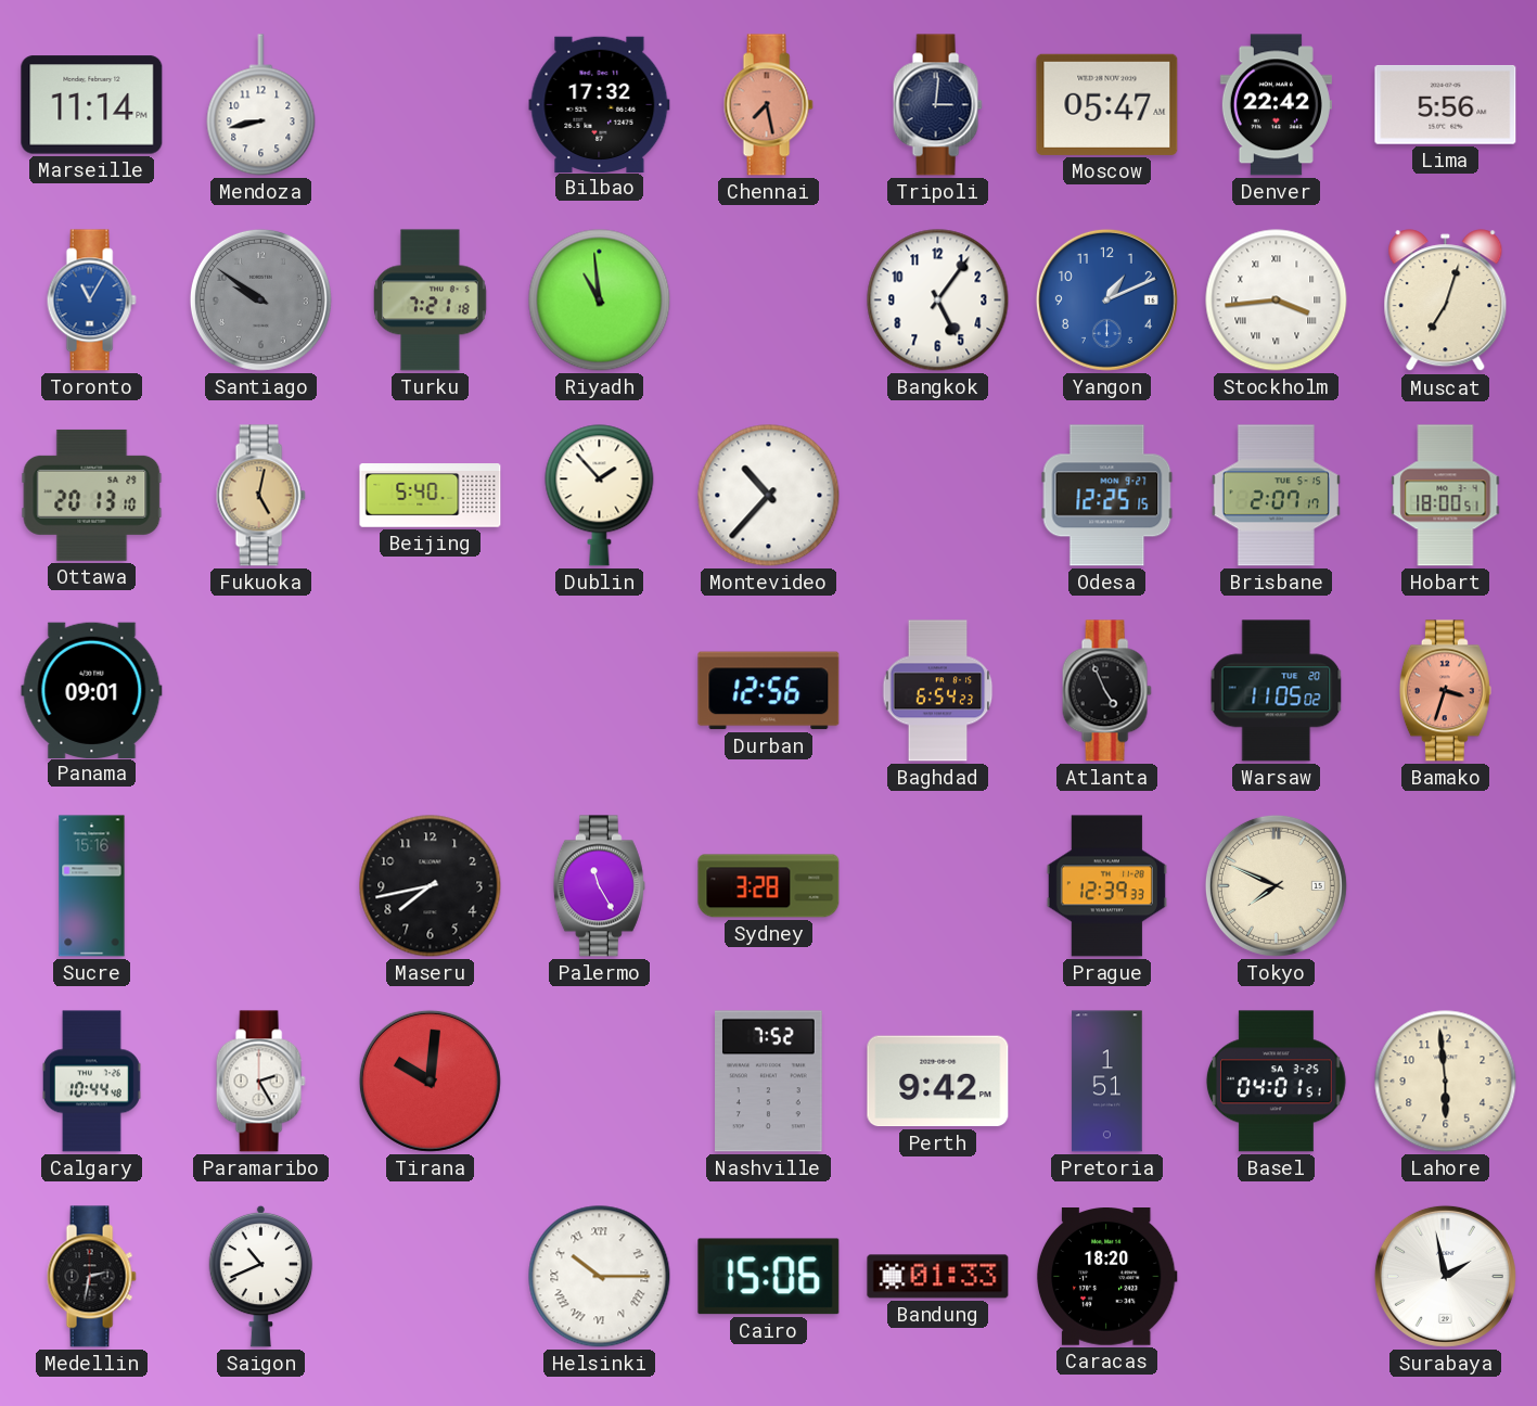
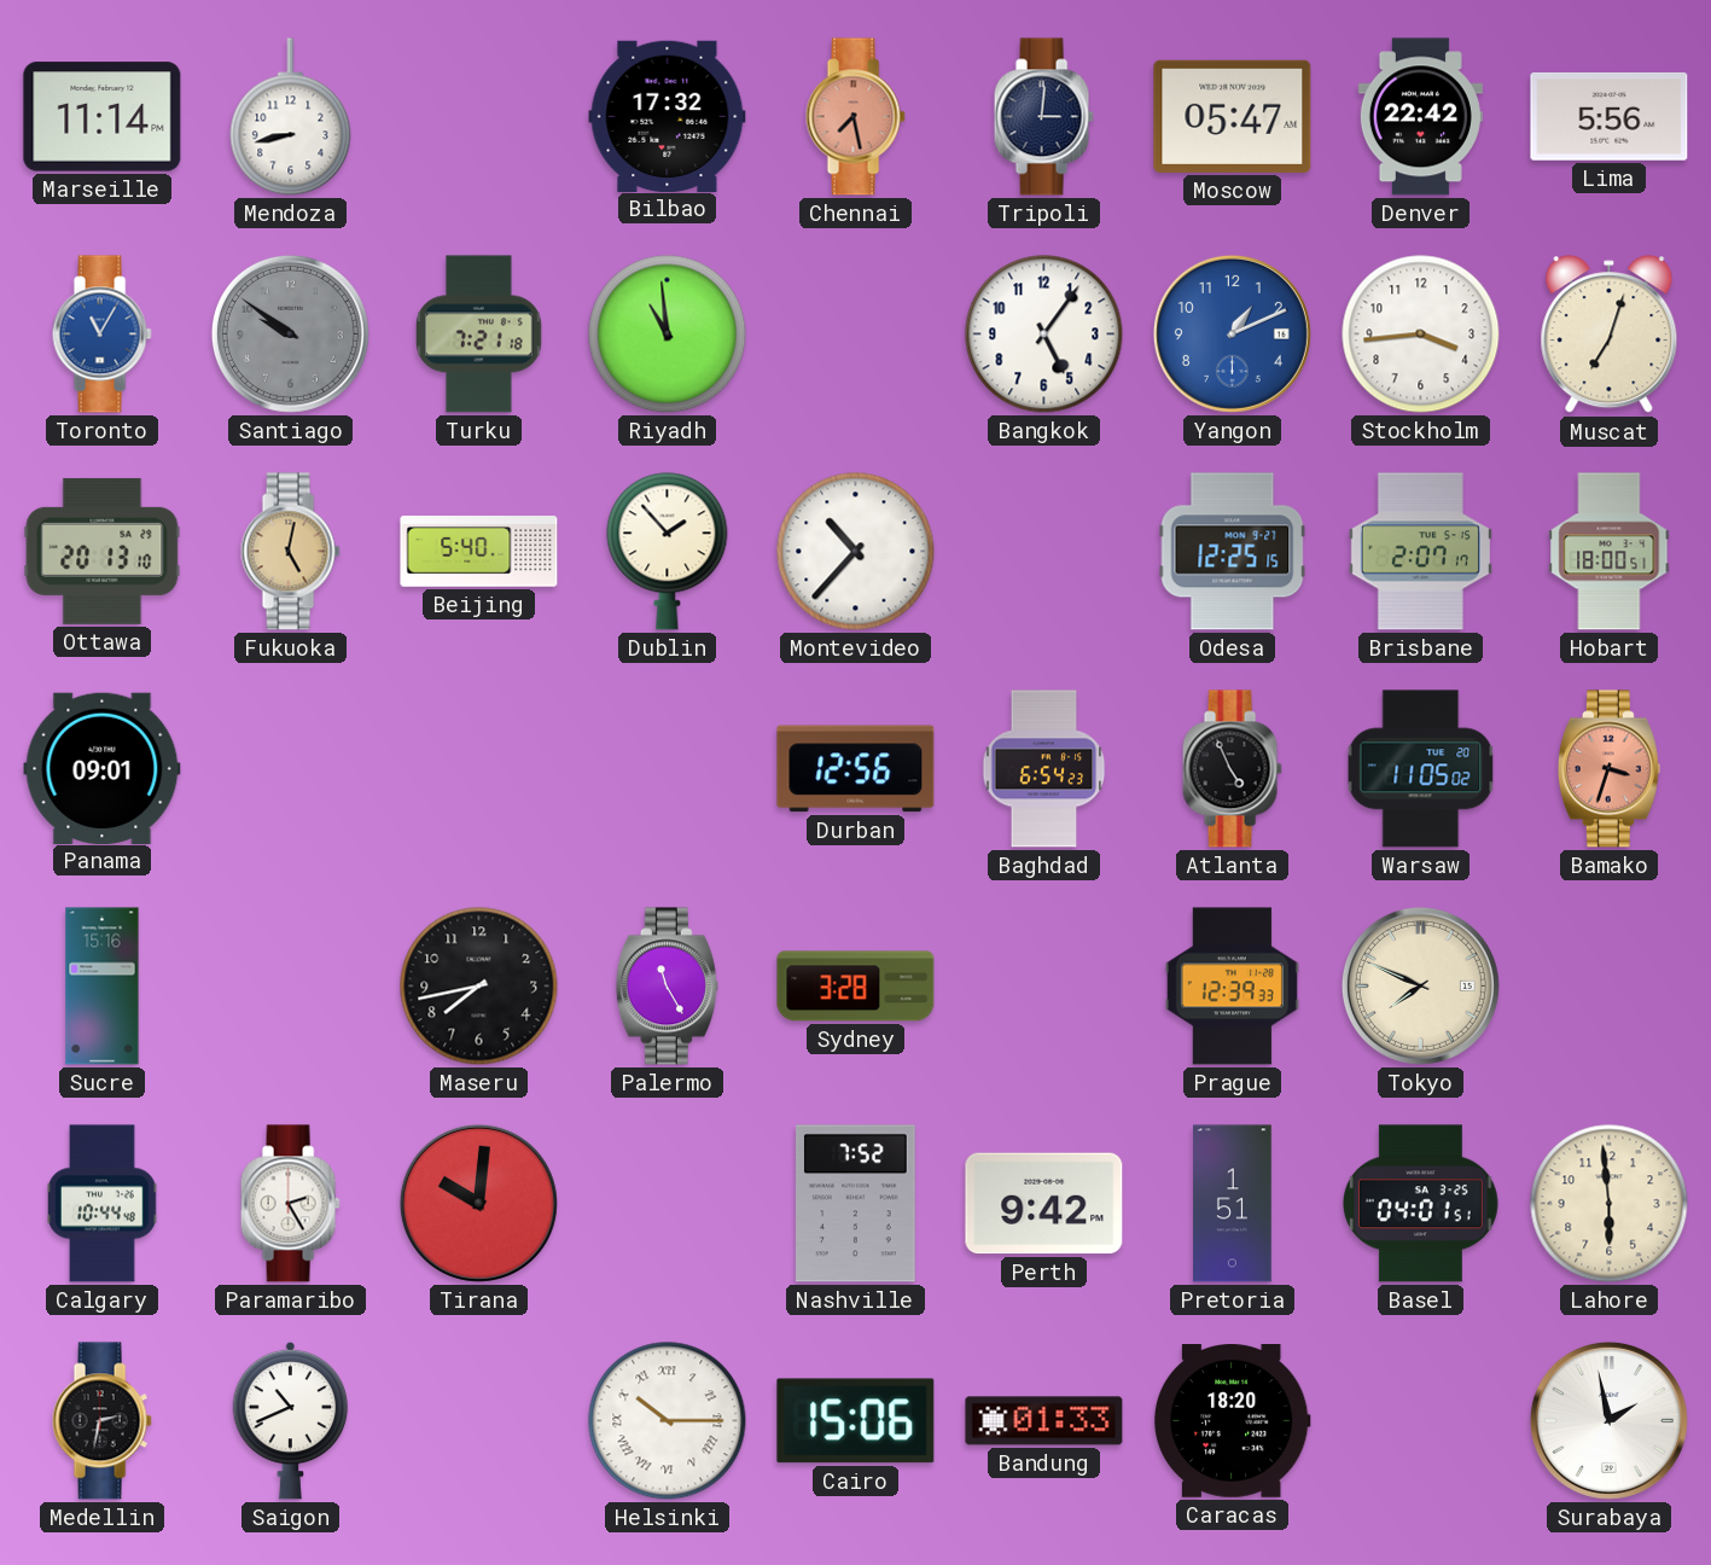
Stockholm numerals: Roman -> Arabic (1421, 334)
